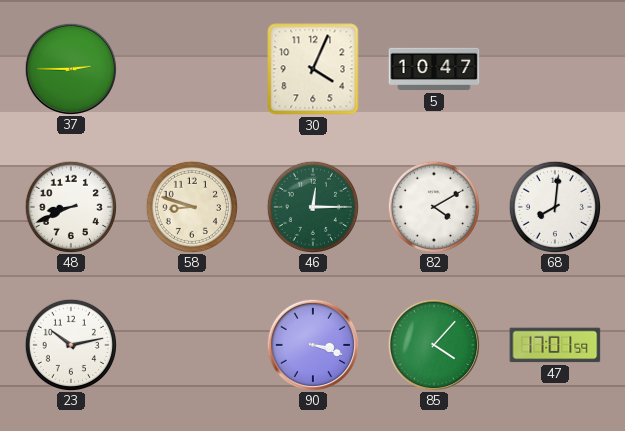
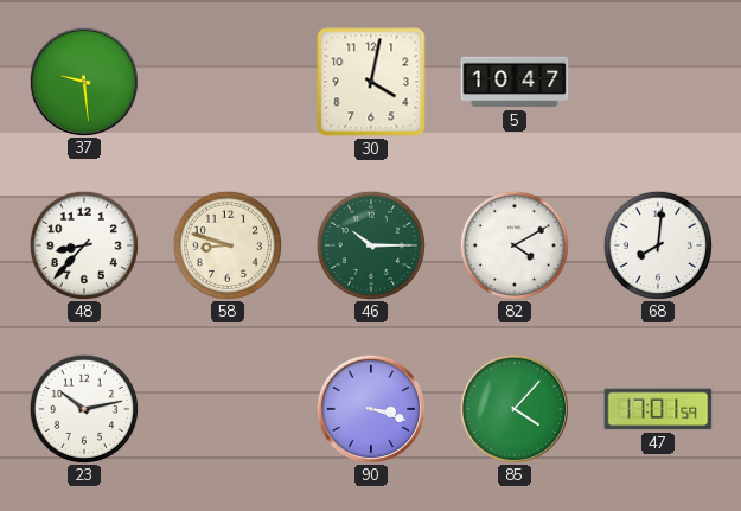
37: 2:45 -> 9:29 (83, 81)
30: 4:04 -> 4:02 (371, 82)
48: 8:41 -> 8:37 (83, 244)
46: 12:15 -> 10:15 (370, 244)
